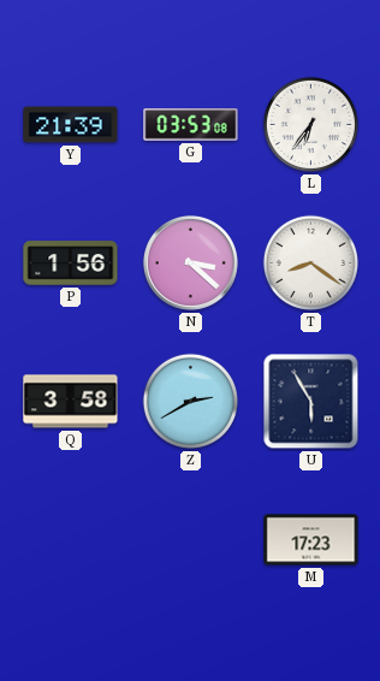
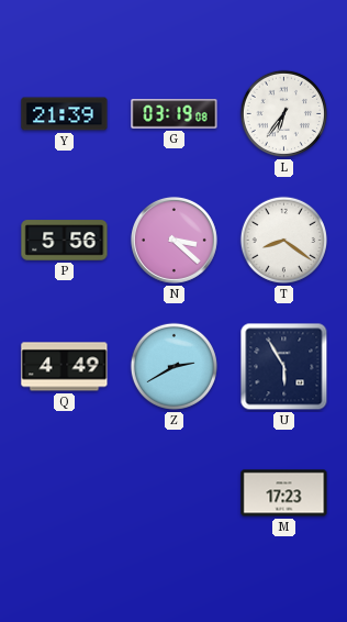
G: 03:53 -> 03:19 (175, 114)
P: 1:56 -> 5:56 (65, 241)
Q: 3:58 -> 4:49 (65, 367)
